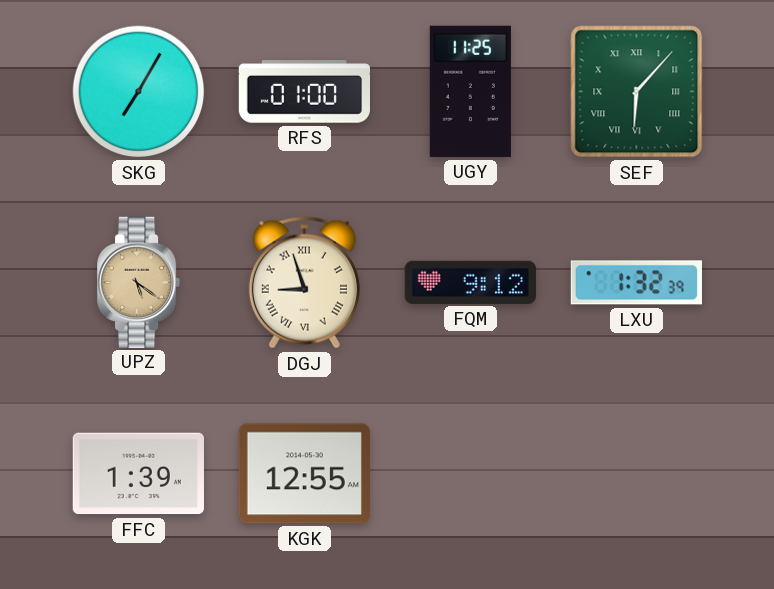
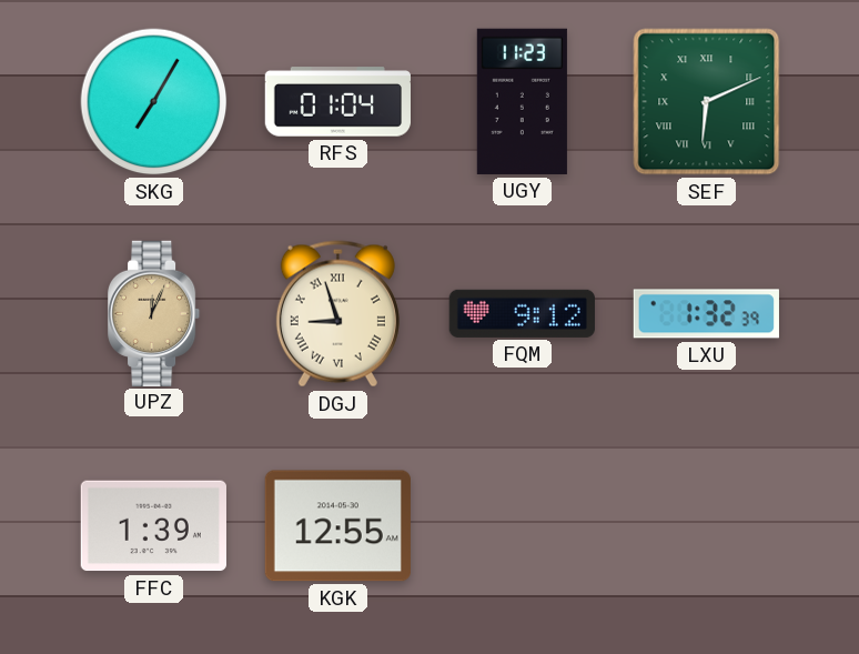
RFS: 01:00 -> 01:04 (337, 102)
UGY: 11:25 -> 11:23 (522, 101)
SEF: 6:07 -> 6:11 (707, 102)
UPZ: 5:21 -> 12:04 (155, 313)
